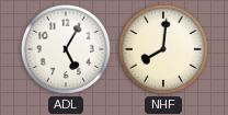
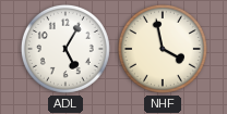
NHF: 8:01 -> 3:58 (163, 49)
